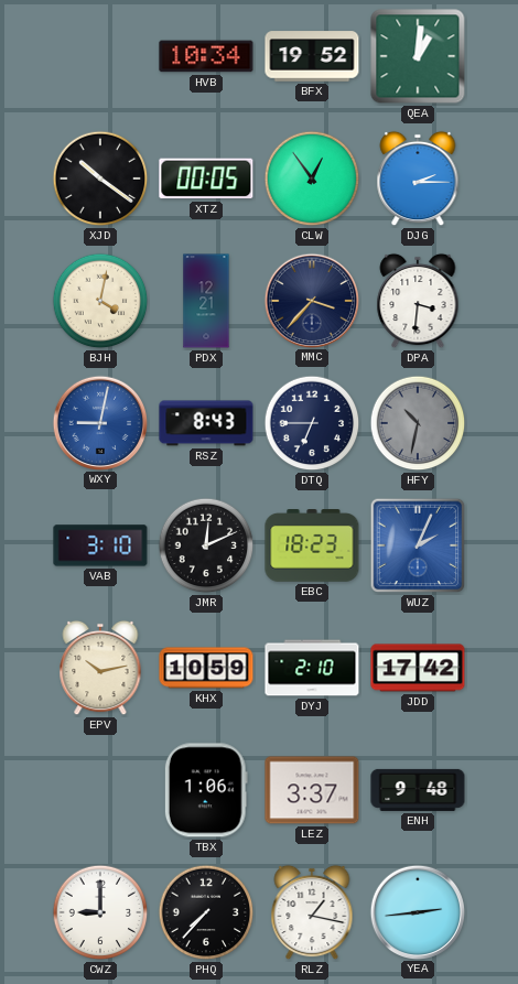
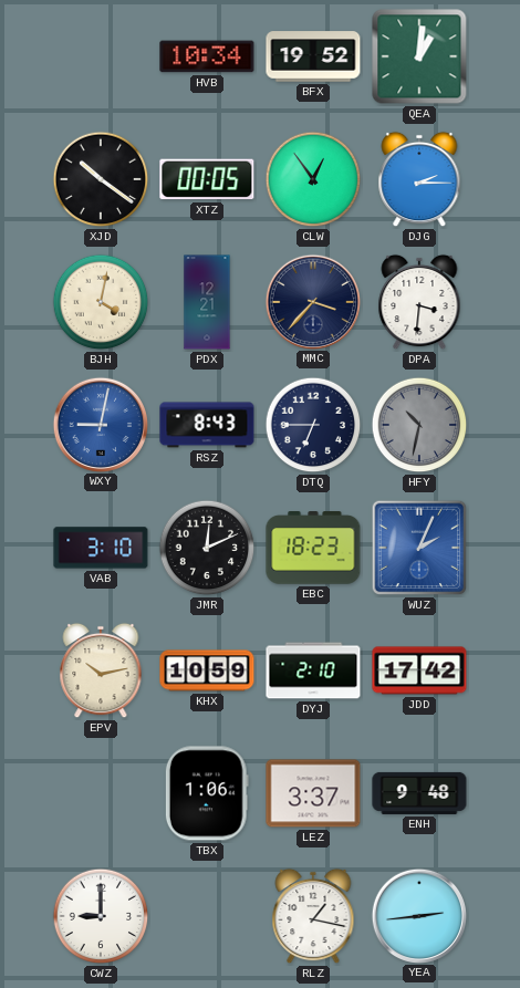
PHQ: 7:37 -> none (206, 912)
